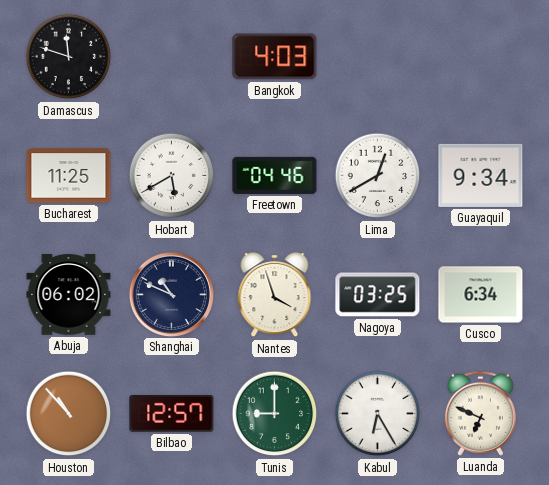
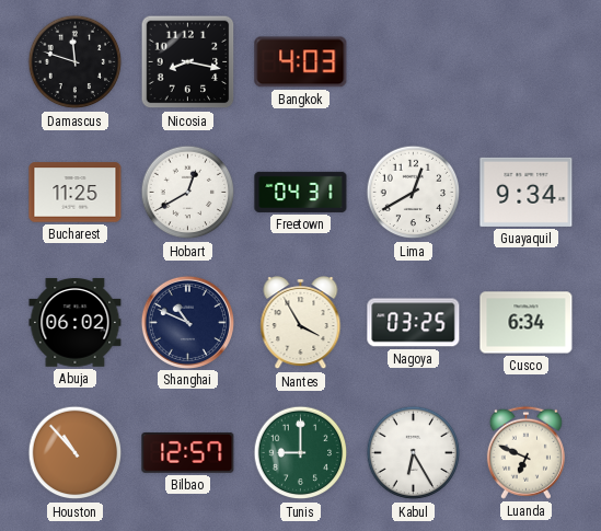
Nicosia: none -> 8:17 (188, 62)
Hobart: 5:40 -> 12:40 (188, 193)
Freetown: 04:46 -> 04:31 (301, 192)
Nantes: 3:57 -> 3:55 (301, 323)
